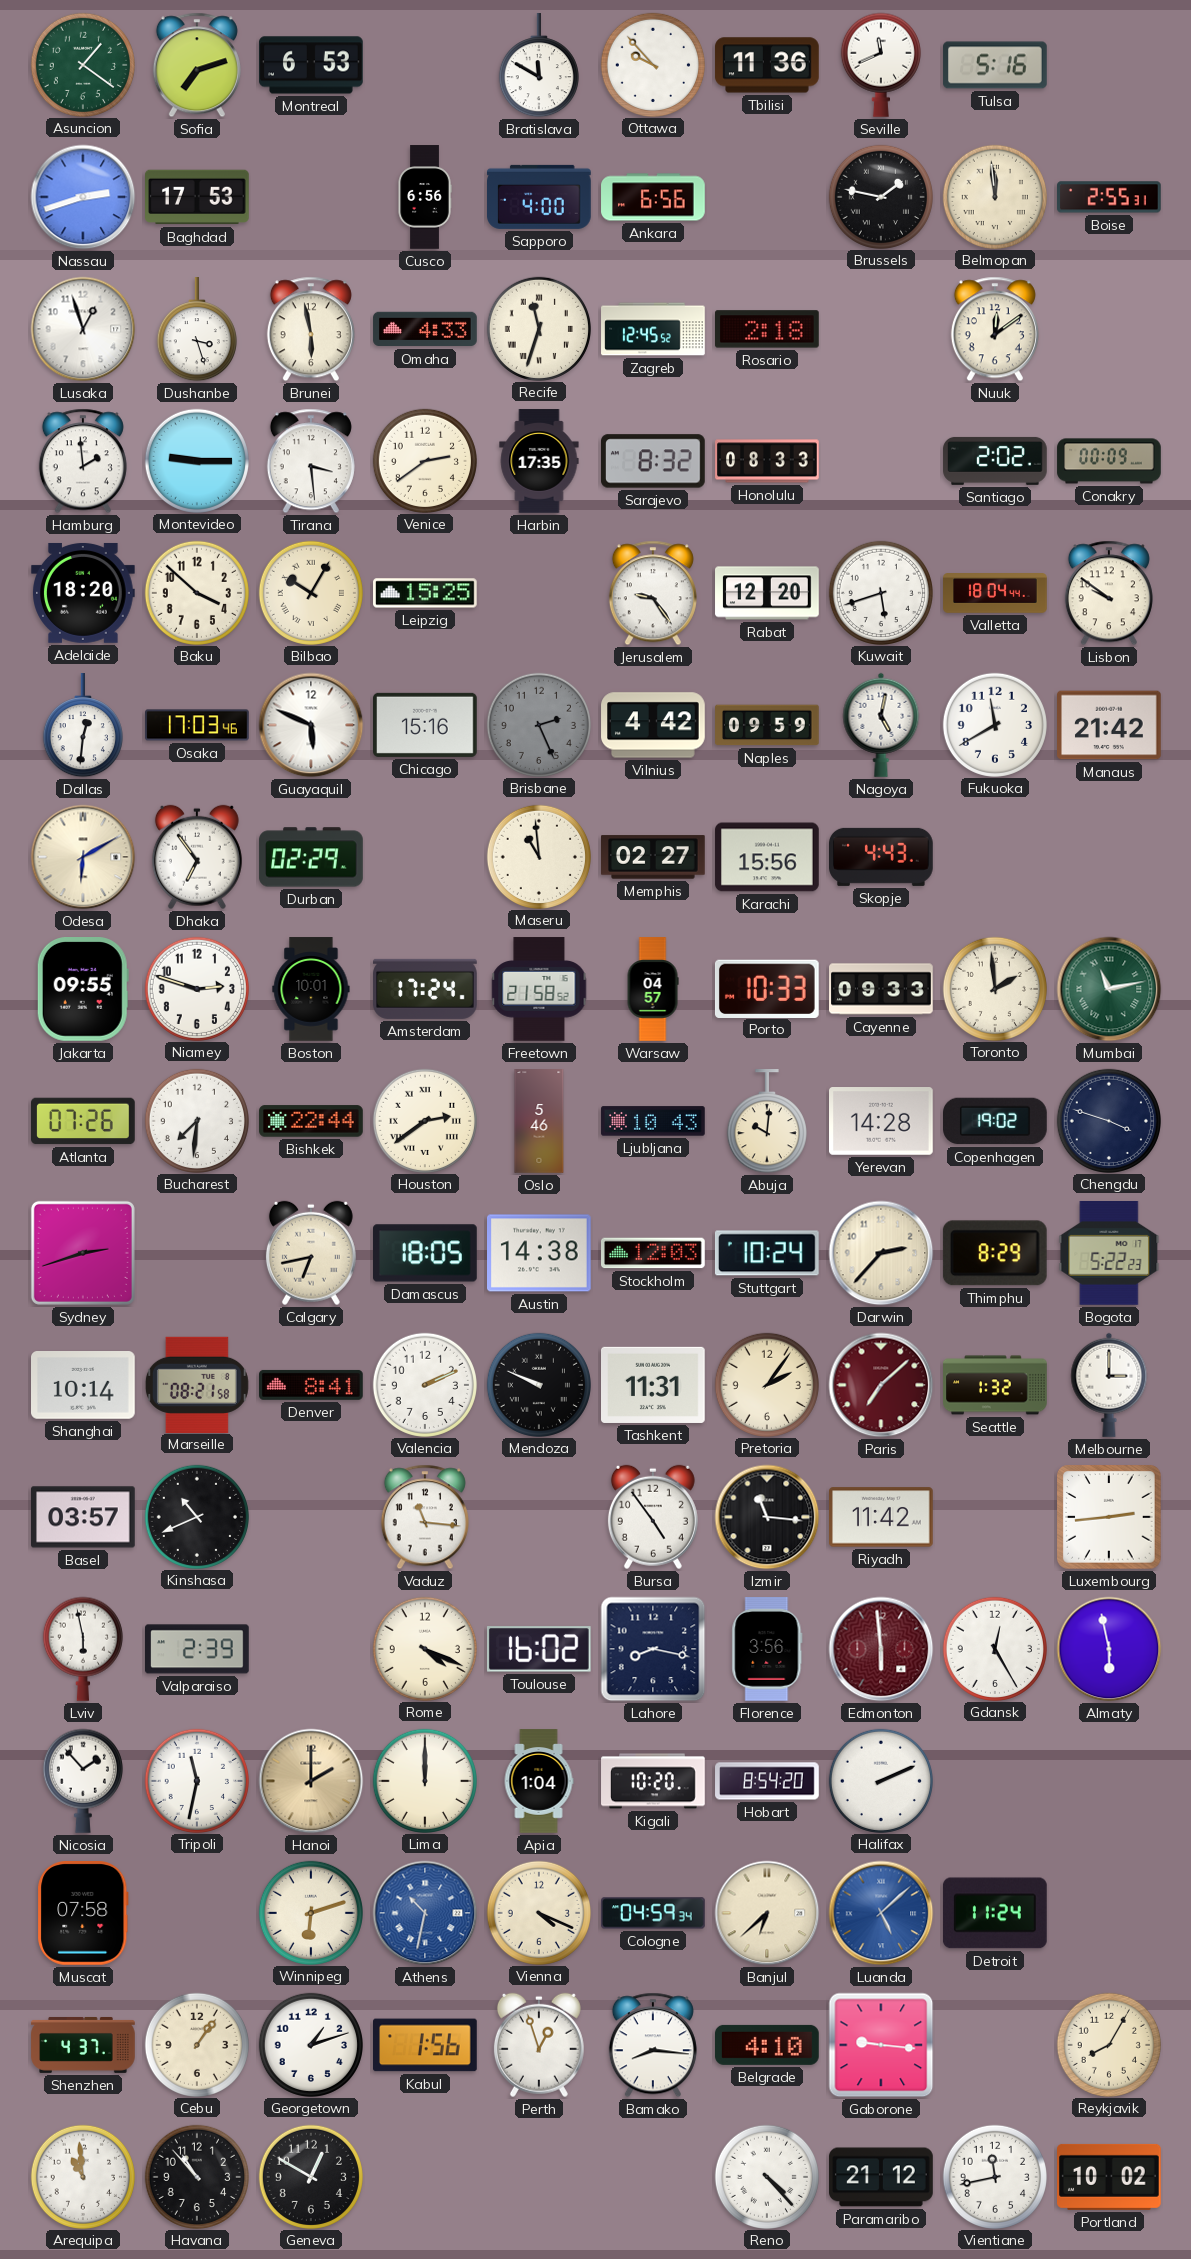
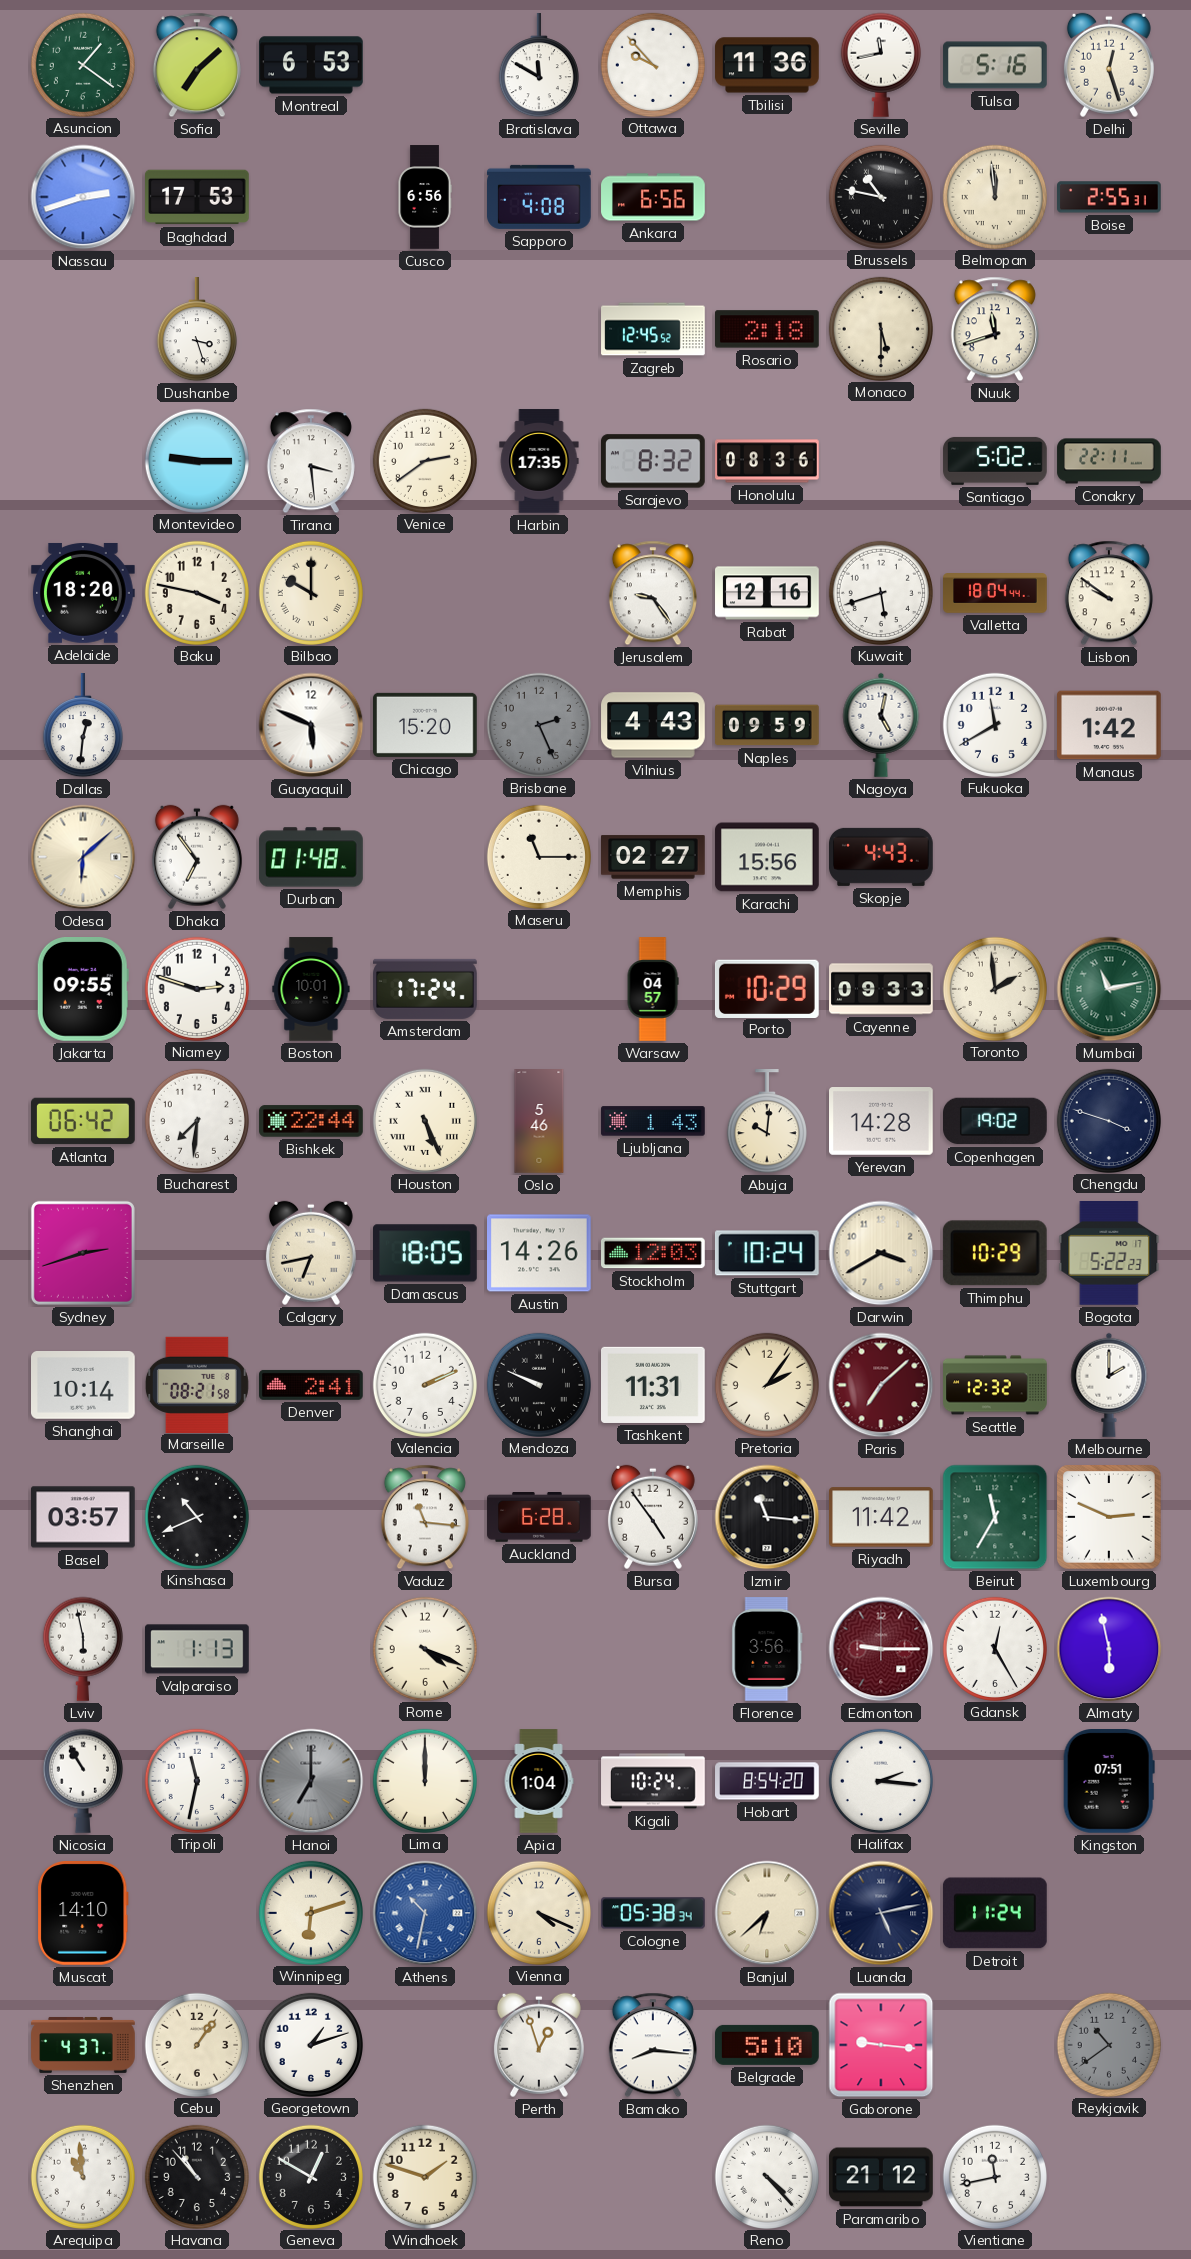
Sofia: 7:12 -> 7:08 (197, 65)
Seville: 11:41 -> 11:43 (881, 65)
Delhi: none -> 12:27 (1109, 65)
Sapporo: 4:00 -> 4:08 (540, 197)
Brussels: 1:47 -> 10:47 (880, 196)
Lusaka: 12:57 -> none (83, 329)
Brunei: 5:58 -> none (311, 329)
Omaha: 4:33 -> none (425, 329)
Recife: 11:33 -> none (538, 328)
Monaco: none -> 5:30 (880, 328)
Nuuk: 12:09 -> 11:42 (995, 329)
Hamburg: 1:59 -> none (83, 461)
Honolulu: 08:33 -> 08:36 (767, 461)
Santiago: 2:02 -> 5:02 (995, 461)
Conakry: 00:09 -> 22:11 (1109, 461)
Baku: 3:52 -> 3:47 (196, 592)
Bilbao: 10:05 -> 10:00 (310, 592)
Leipzig: 15:25 -> none (425, 593)
Rabat: 12:20 -> 12:16 (767, 593)
Osaka: 17:03 -> none (197, 725)
Chicago: 15:16 -> 15:20 (426, 725)
Vilnius: 4:42 -> 4:43 (653, 725)
Manaus: 21:42 -> 1:42 (1110, 725)
Odesa: 6:10 -> 6:08 (83, 857)
Durban: 02:29 -> 01:48 (311, 857)
Maseru: 10:59 -> 11:15 (538, 856)
Freetown: 21:58 -> none (539, 989)
Porto: 10:33 -> 10:29 (767, 988)
Atlanta: 07:26 -> 06:42 (83, 1121)
Houston: 2:39 -> 5:26 (424, 1120)
Ljubljana: 10:43 -> 1:43 (653, 1121)
Austin: 14:38 -> 14:26 (540, 1253)
Darwin: 2:37 -> 3:40 (881, 1253)
Thimphu: 8:29 -> 10:29 (995, 1253)
Denver: 8:41 -> 2:41 (312, 1385)
Seattle: 1:32 -> 12:32 (995, 1385)
Melbourne: 3:00 -> 2:00 (1109, 1385)
Auckland: none -> 6:28 (539, 1518)
Beirut: none -> 11:35 (995, 1517)
Luxembourg: 2:44 -> 2:49 (1109, 1517)
Valparaiso: 2:39 -> 1:13 (198, 1649)
Toulouse: 16:02 -> none (539, 1649)
Lahore: 8:17 -> none (653, 1649)
Edmonton: 5:59 -> 9:15 (881, 1649)
Nicosia: 1:53 -> 10:55 (83, 1781)
Hanoi: 2:00 -> 7:00 (311, 1781)
Hanoi dial: champagne -> grey (311, 1781)
Kigali: 10:20 -> 10:24 (653, 1781)
Halifax: 2:11 -> 2:16 (880, 1780)
Kingston: none -> 07:51 (1109, 1782)
Muscat: 07:58 -> 14:10 (83, 1914)
Cologne: 04:59 -> 05:38 (653, 1913)
Luanda: 5:08 -> 5:13 (881, 1913)
Luanda dial: blue -> navy (881, 1913)
Kabul: 1:56 -> none (425, 2045)
Belgrade: 4:10 -> 5:10 (768, 2045)
Reykjavik: 8:05 -> 10:39 (1108, 2044)
Reykjavik dial: cream -> grey (1108, 2044)
Windhoek: none -> 1:48 (424, 2176)
Portland: 10:02 -> none (1110, 2177)
